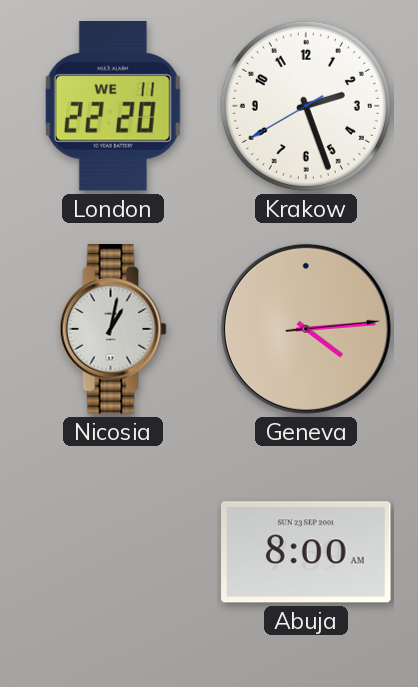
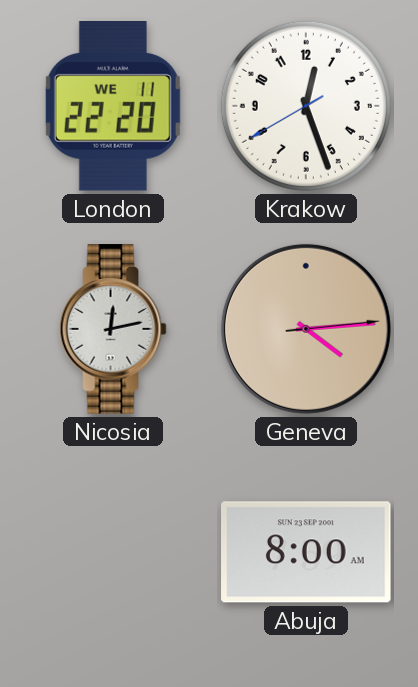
Krakow: 2:26 -> 12:26 (306, 106)
Nicosia: 1:02 -> 12:13 (113, 329)
